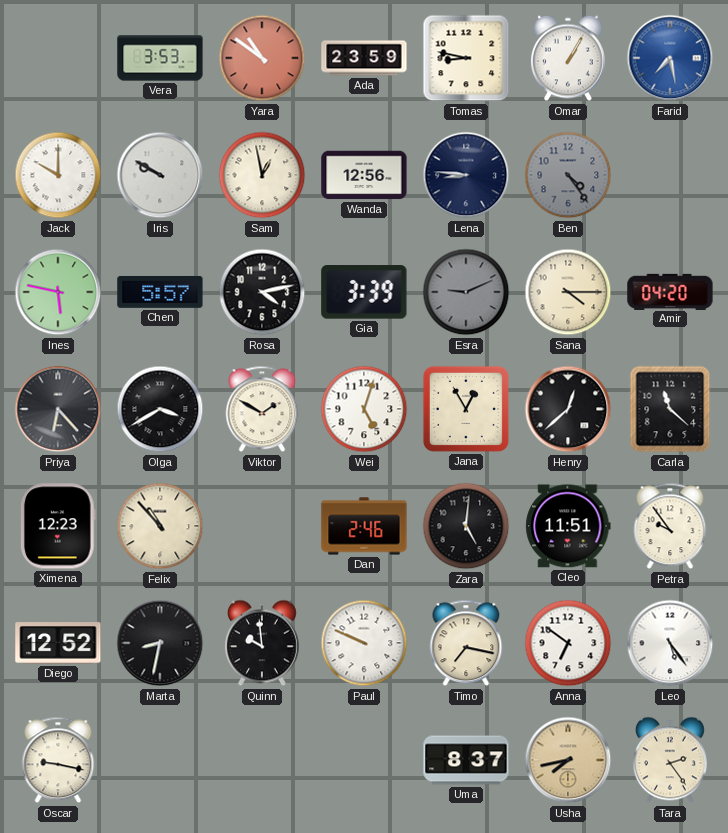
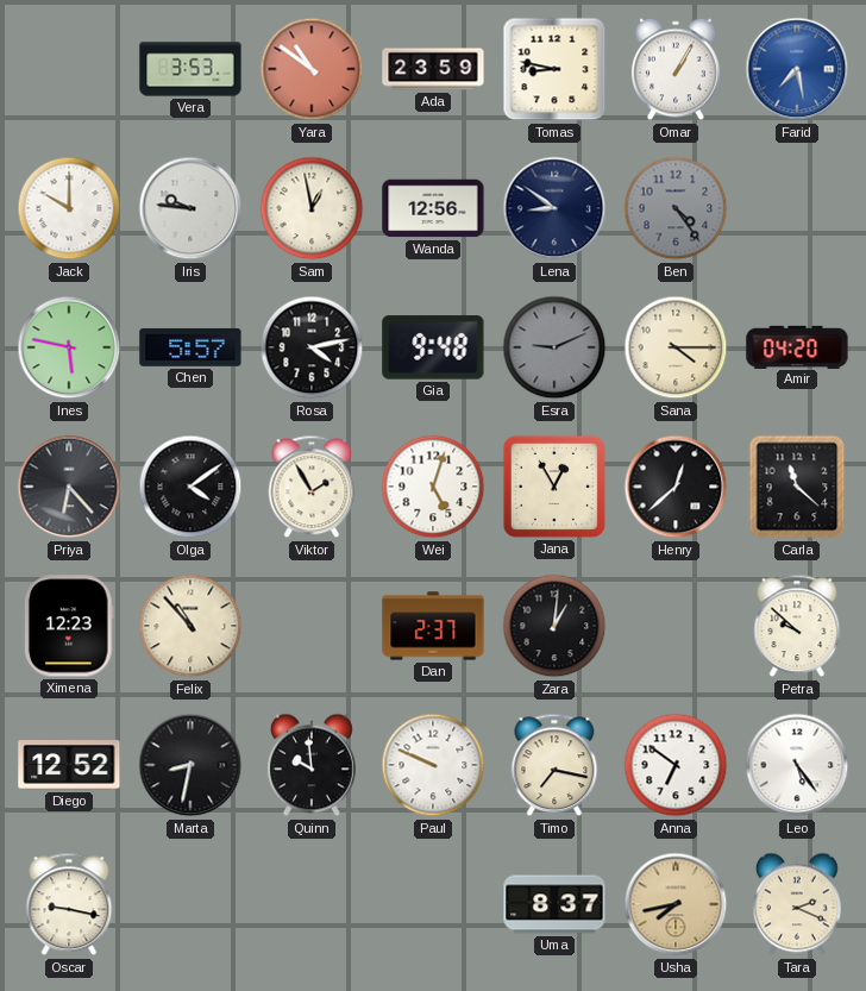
Iris: 9:50 -> 9:46 (190, 208)
Lena: 8:46 -> 8:51 (554, 208)
Gia: 3:39 -> 9:48 (433, 347)
Olga: 3:40 -> 4:09 (190, 487)
Viktor: 1:50 -> 1:55 (312, 487)
Dan: 2:46 -> 2:37 (433, 626)
Zara: 5:01 -> 1:01 (554, 626)
Cleo: 11:51 -> none (568, 526)
Petra: 9:54 -> 9:52 (797, 626)
Tara: 2:24 -> 2:19 (797, 904)
